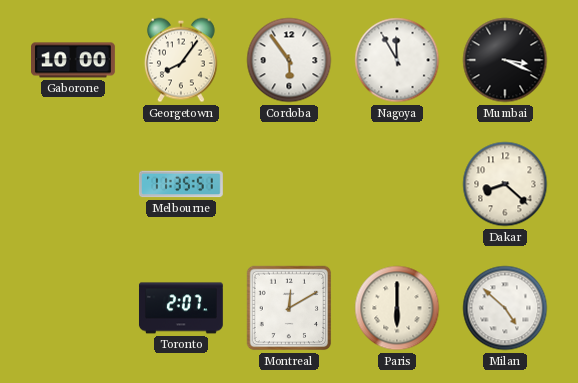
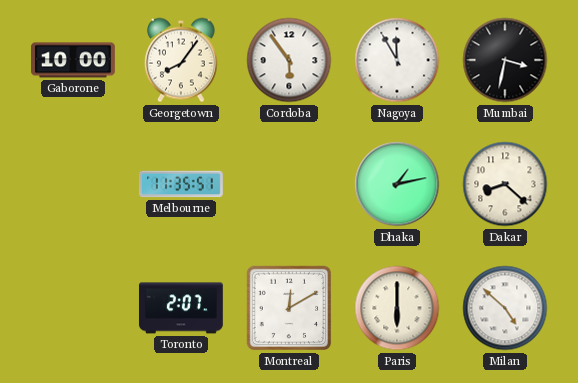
Mumbai: 3:19 -> 3:32 (505, 60)
Dhaka: none -> 1:13 (397, 184)
